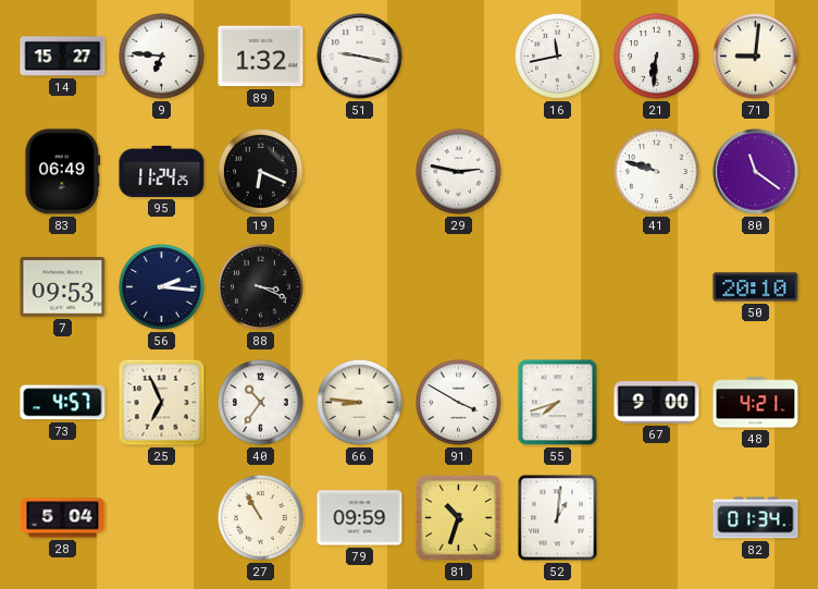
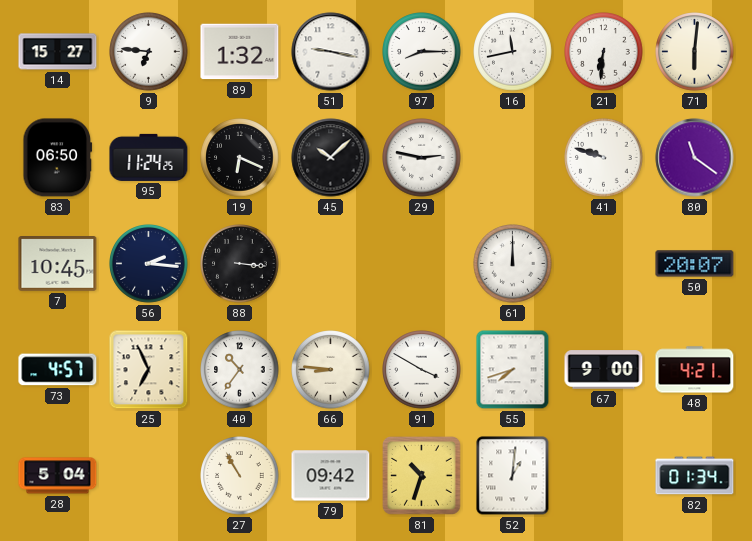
97: none -> 8:15 (422, 52)
71: 9:01 -> 6:01 (695, 52)
83: 06:49 -> 06:50 (58, 158)
45: none -> 10:08 (331, 158)
7: 09:53 -> 10:45 (58, 264)
88: 3:19 -> 3:16 (240, 264)
61: none -> 12:00 (513, 264)
50: 20:10 -> 20:07 (695, 264)
79: 09:59 -> 09:42 (331, 476)
